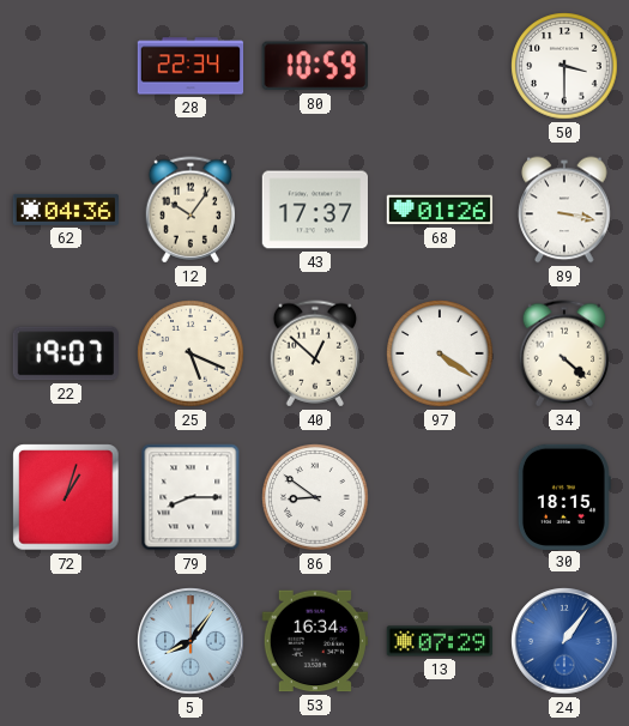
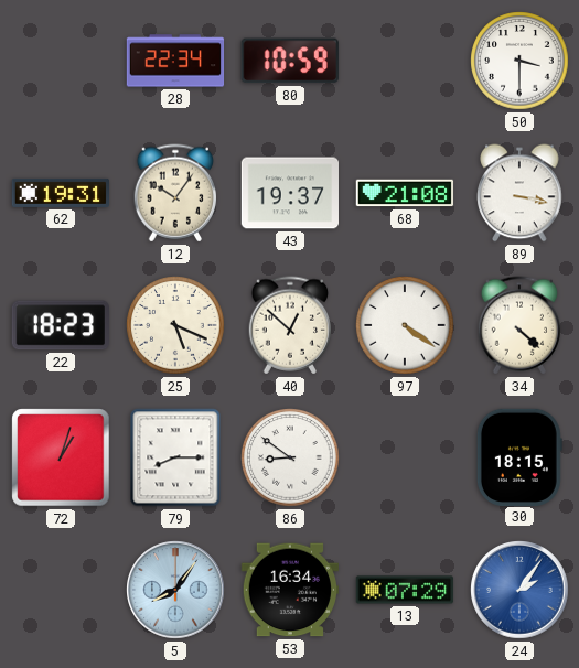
62: 04:36 -> 19:31 (60, 193)
43: 17:37 -> 19:37 (289, 193)
68: 01:26 -> 21:08 (405, 193)
22: 19:07 -> 18:23 (61, 325)
24: 1:06 -> 2:06 (519, 590)
